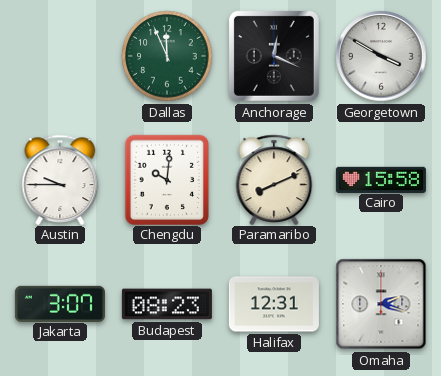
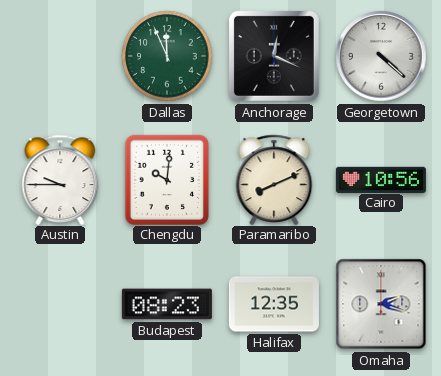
Georgetown: 3:50 -> 4:22 (381, 56)
Cairo: 15:58 -> 10:56 (381, 179)
Jakarta: 3:07 -> none (60, 303)
Halifax: 12:31 -> 12:35 (274, 304)
